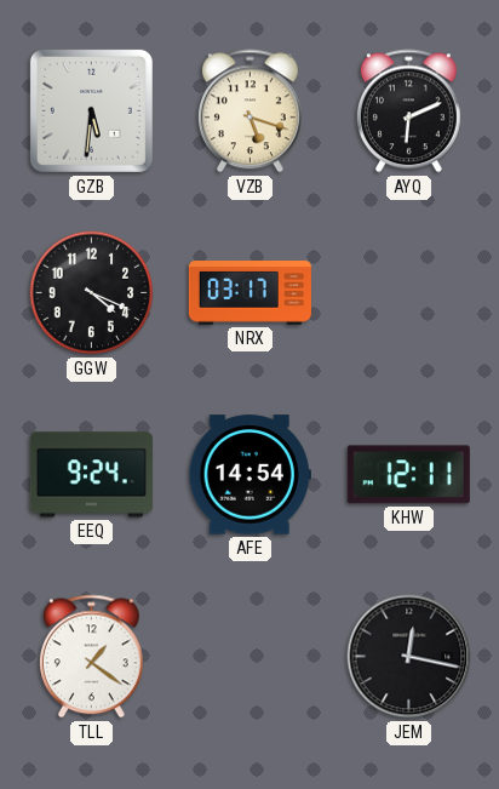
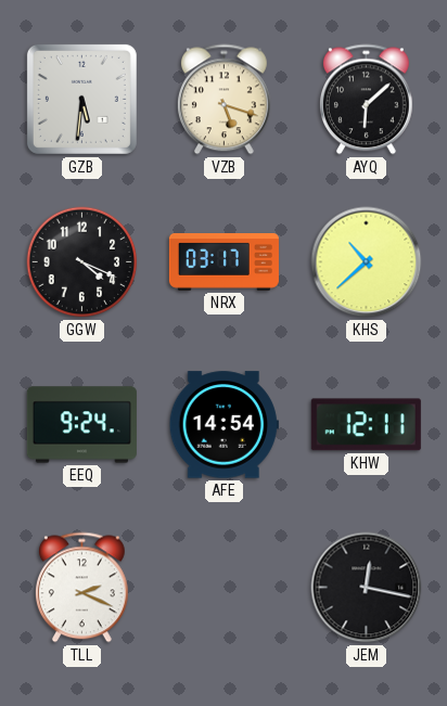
AYQ: 6:11 -> 6:08 (366, 100)
KHS: none -> 10:38 (367, 262)
TLL: 1:21 -> 2:19 (81, 588)
